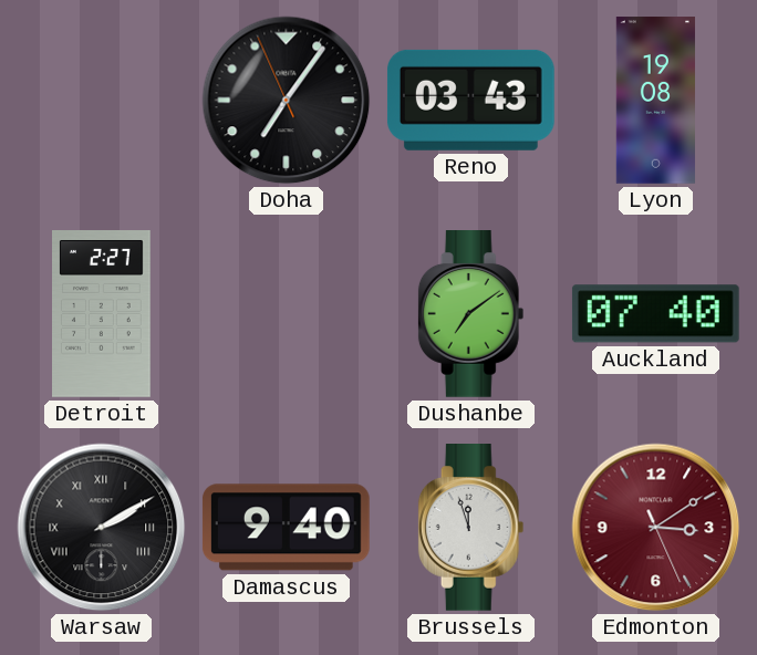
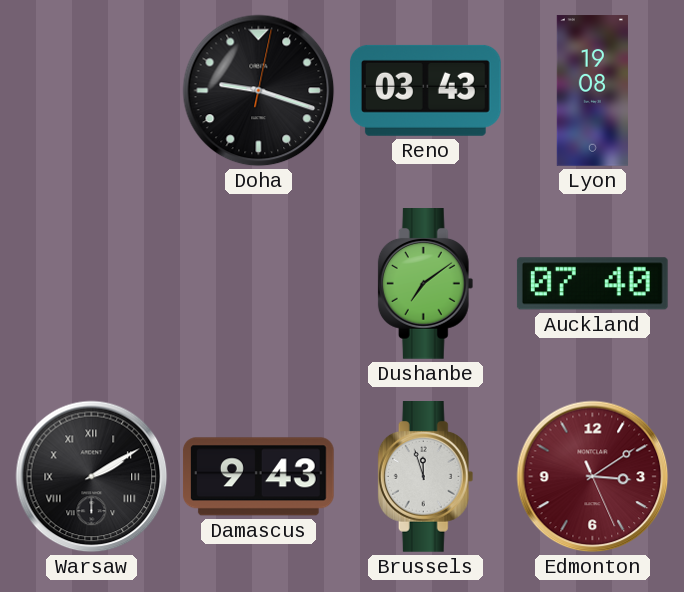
Doha: 7:05 -> 9:18 (259, 91)
Detroit: 2:27 -> none (102, 314)
Damascus: 9:40 -> 9:43 (258, 477)
